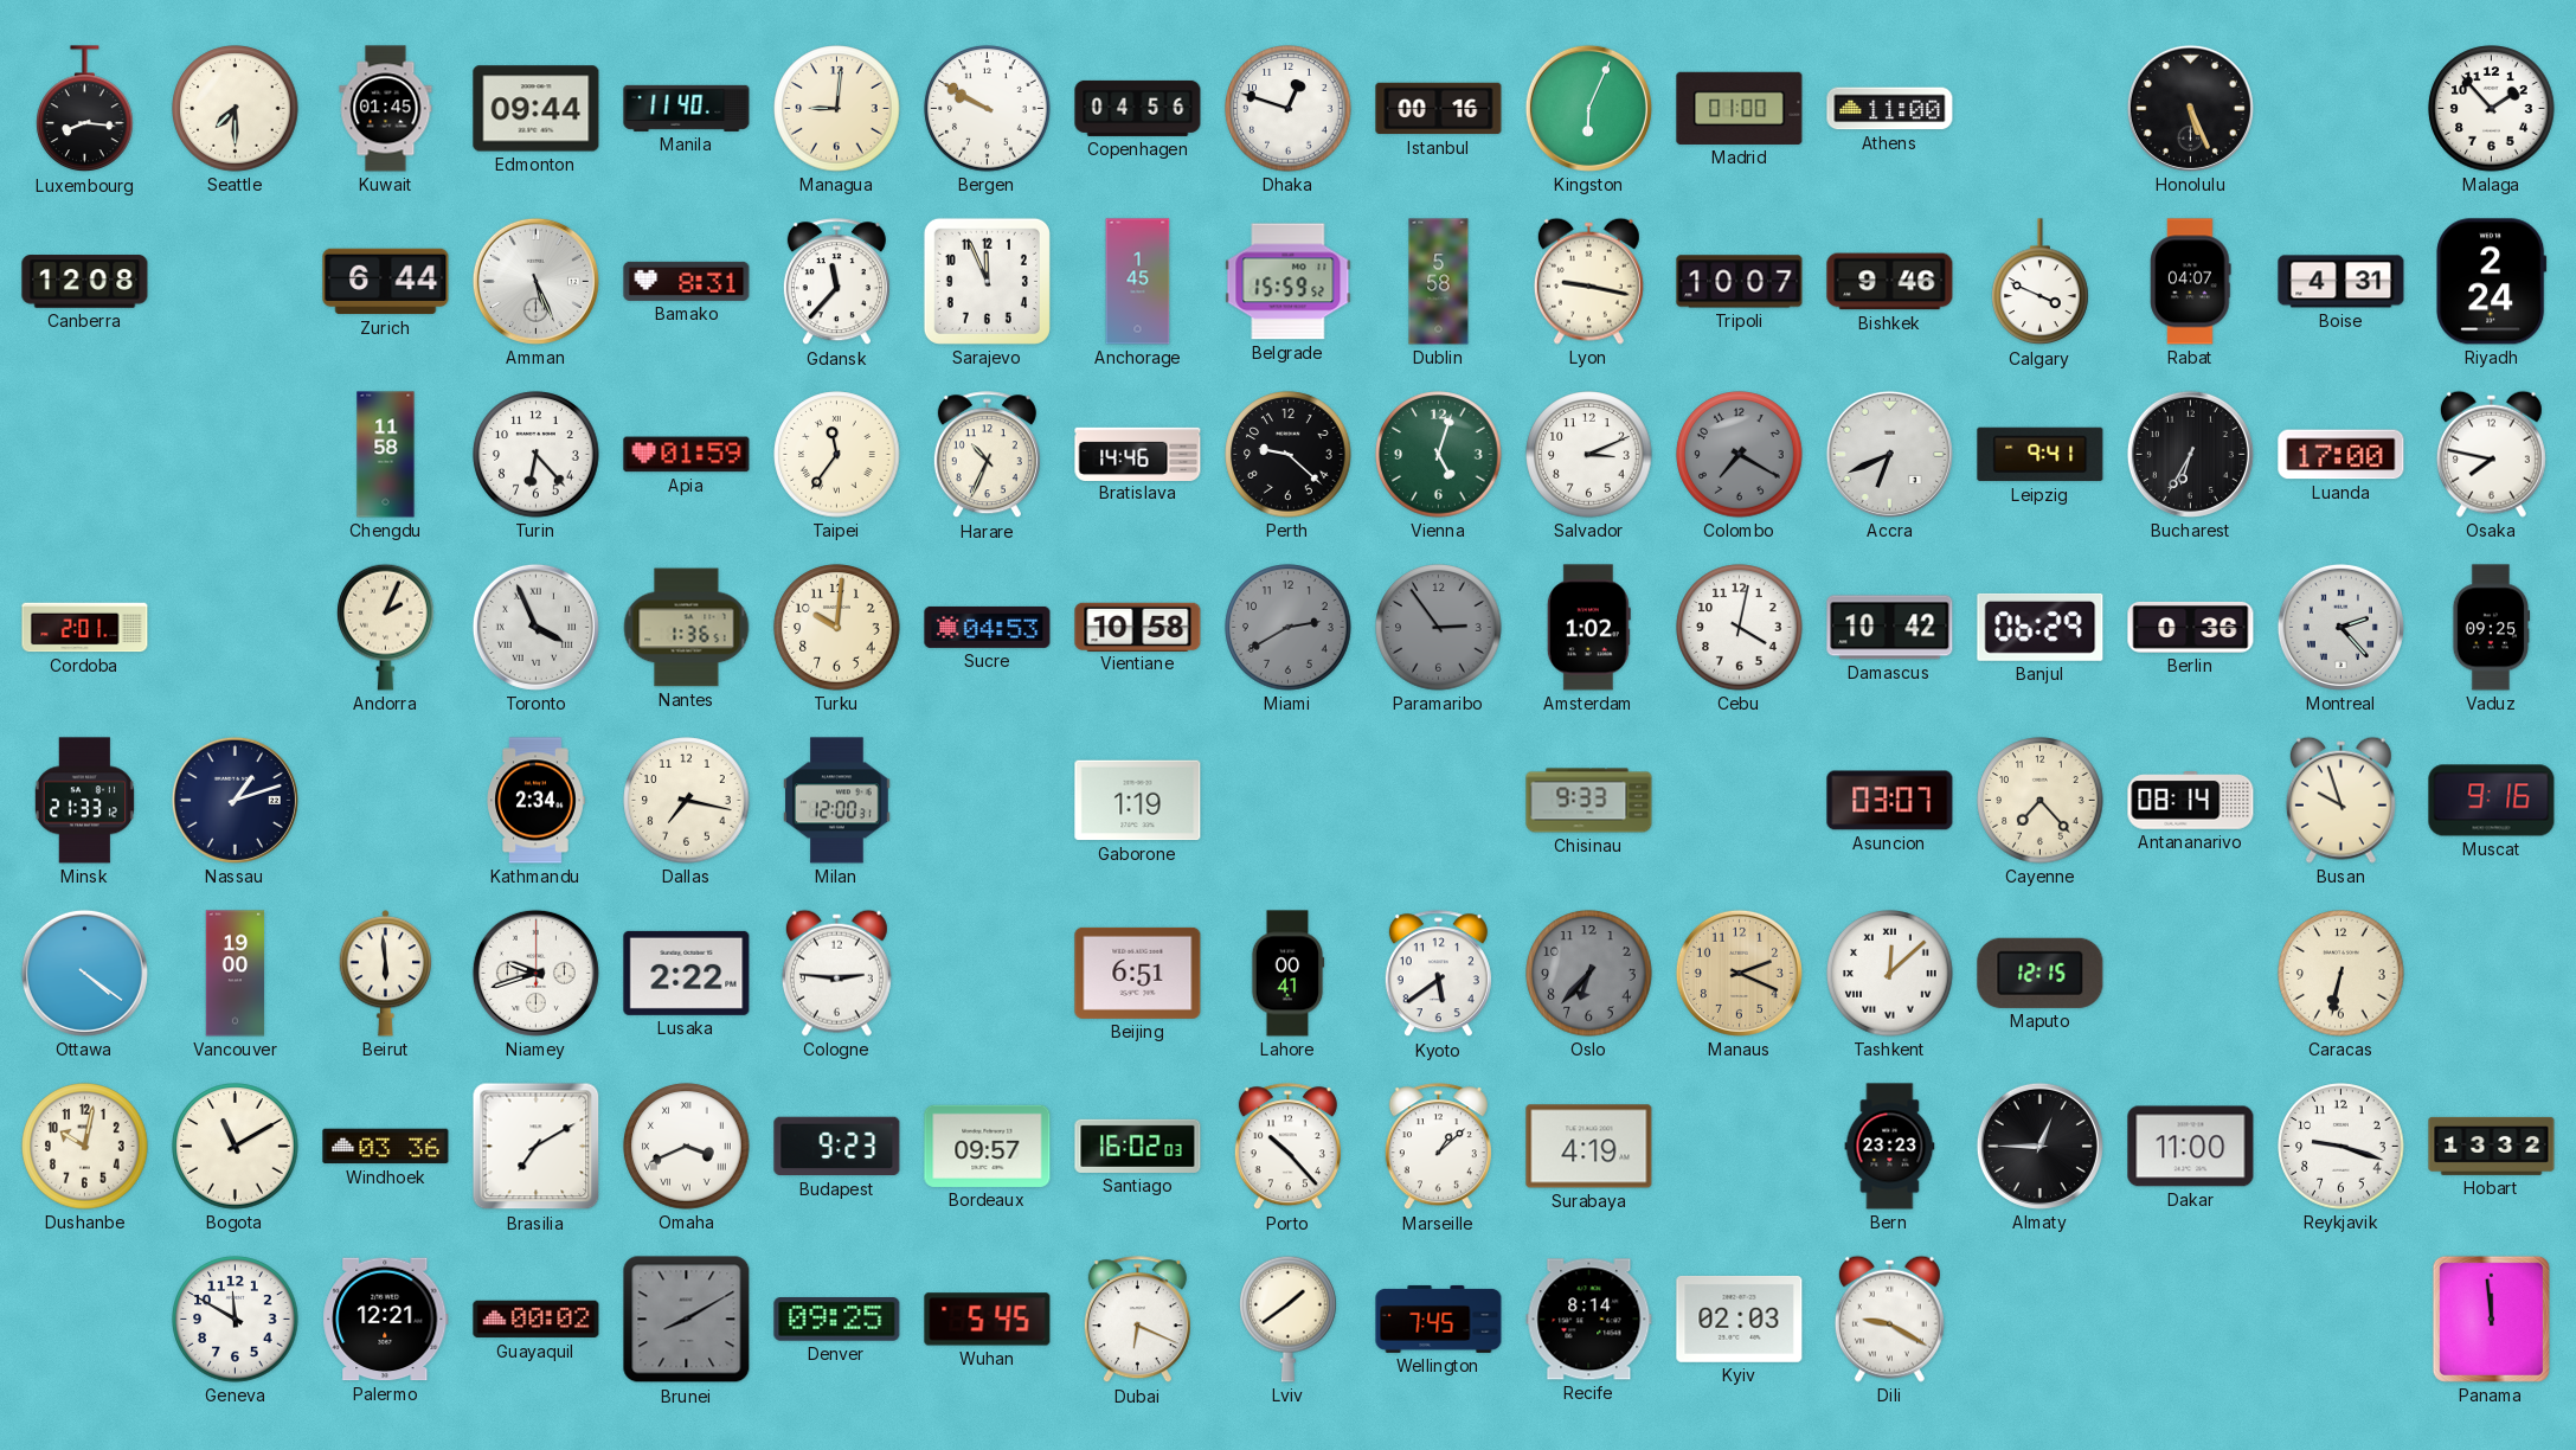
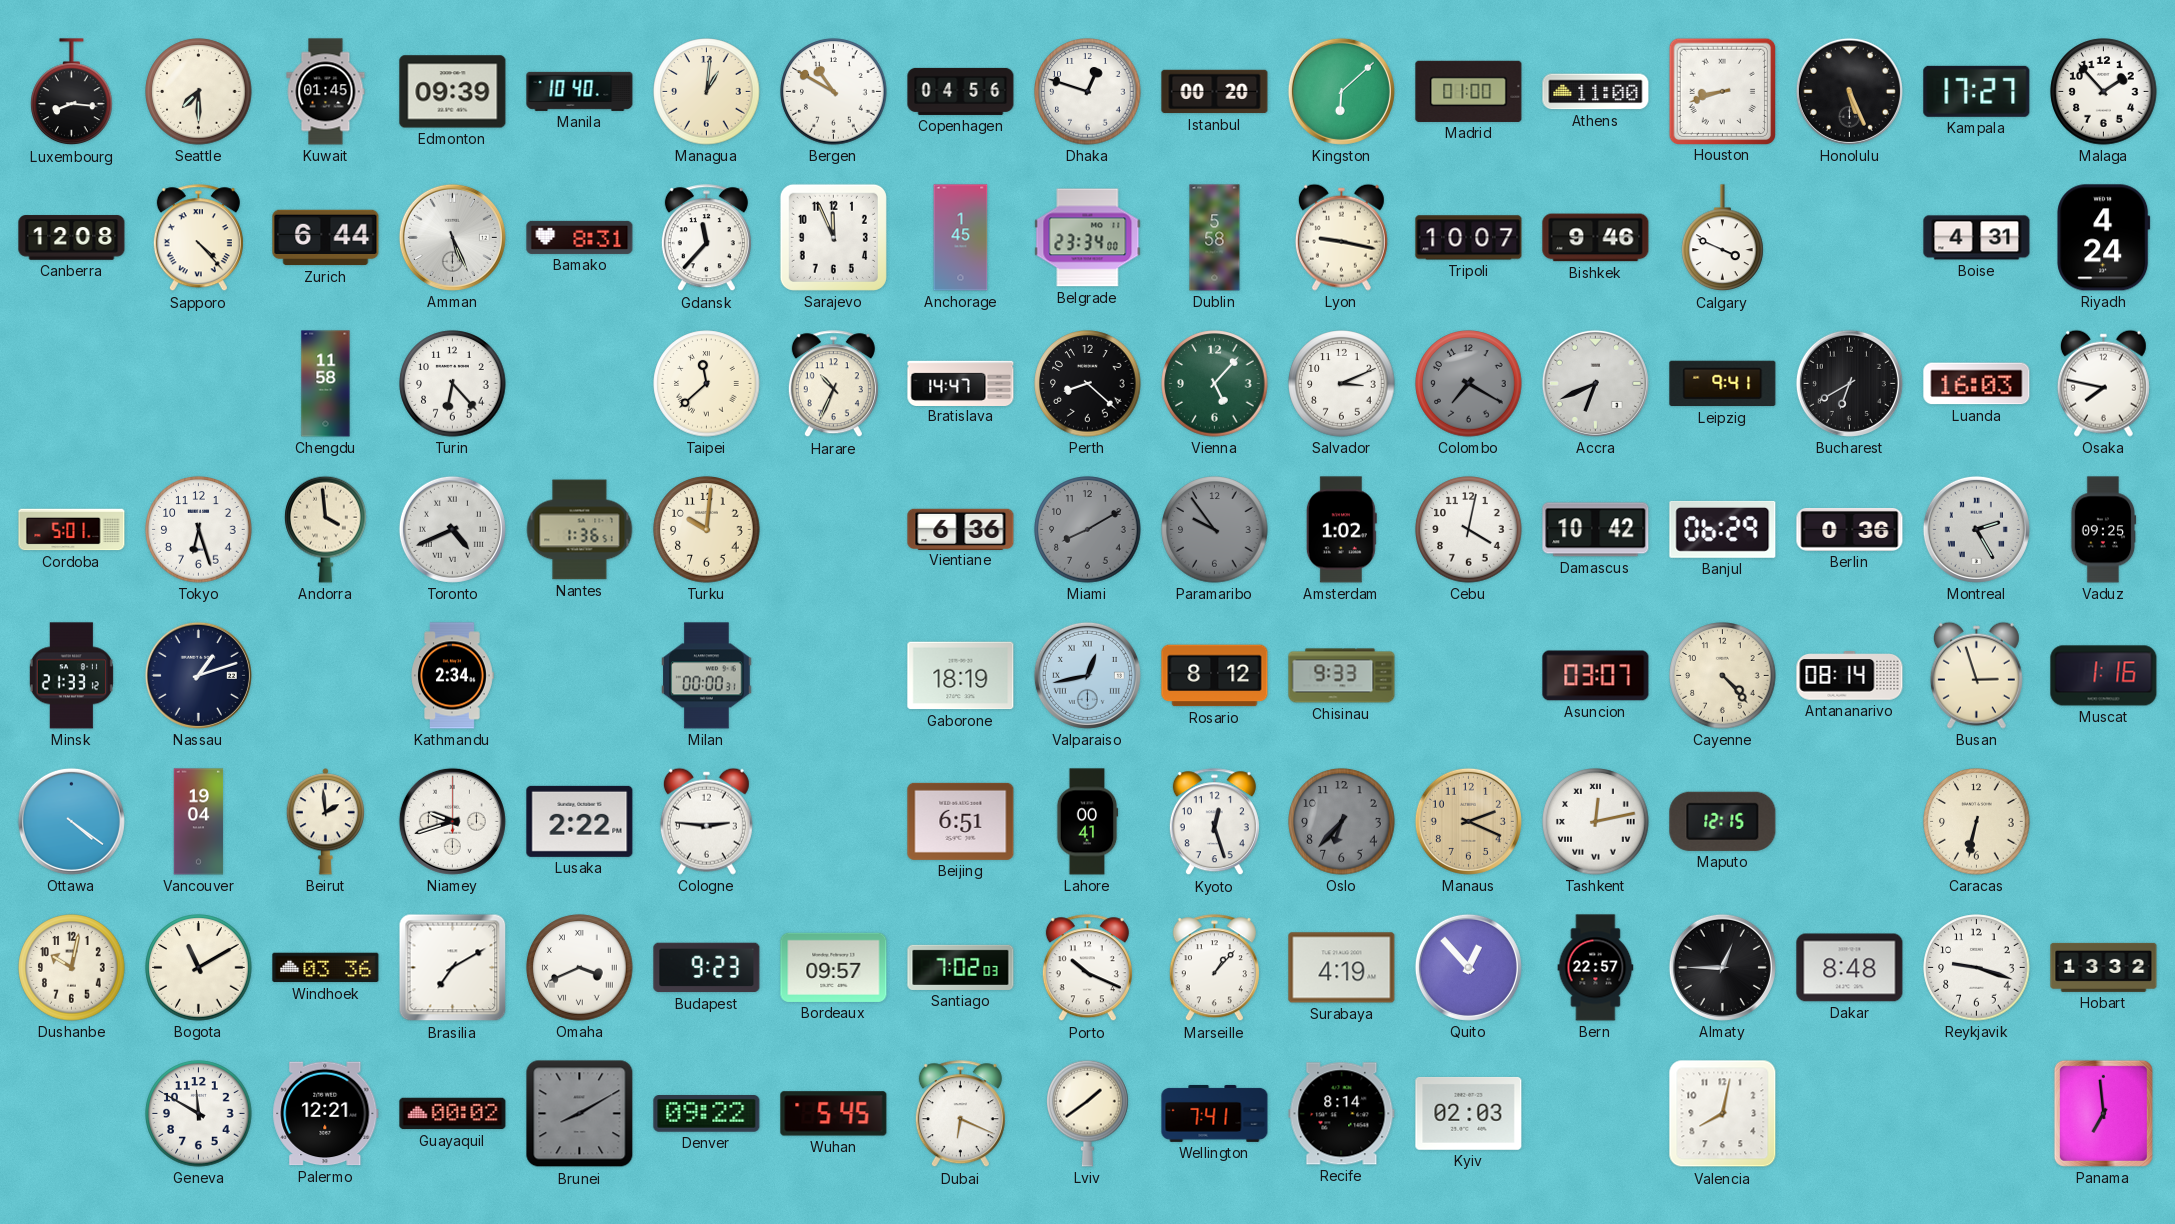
Edmonton: 09:44 -> 09:39 (453, 92)
Manila: 11:40 -> 10:40 (580, 91)
Managua: 9:01 -> 1:01 (707, 92)
Bergen: 9:50 -> 10:50 (834, 92)
Istanbul: 00:16 -> 00:20 (1215, 92)
Kingston: 6:04 -> 6:08 (1341, 91)
Houston: none -> 8:42 (1722, 91)
Kampala: none -> 17:27 (1977, 91)
Sapporo: none -> 4:23 (198, 238)
Belgrade: 15:59 -> 23:34 (1088, 238)
Rabat: 04:07 -> none (2191, 282)
Riyadh: 2:24 -> 4:24 (2104, 238)
Apia: 01:59 -> none (687, 455)
Taipei: 11:36 -> 11:38 (707, 384)
Bratislava: 14:46 -> 14:47 (961, 383)
Perth: 9:22 -> 8:22 (1088, 384)
Vienna: 5:03 -> 5:07 (1215, 384)
Bucharest: 6:35 -> 6:40 (1849, 383)
Luanda: 17:00 -> 16:03 (1977, 384)
Cordoba: 2:01 -> 5:01 (72, 530)
Tokyo: none -> 6:27 (199, 530)
Andorra: 2:04 -> 3:59 (326, 529)
Toronto: 3:56 -> 4:41 (452, 529)
Sucre: 04:53 -> none (988, 627)
Vientiane: 10:58 -> 6:36 (961, 529)
Miami: 2:40 -> 8:10 (1088, 530)
Paramaribo: 2:54 -> 9:54 (1215, 530)
Montreal: 2:23 -> 2:25 (1976, 529)
Dallas: 7:17 -> none (687, 801)
Milan: 12:00 -> 00:00 (707, 676)
Gaborone: 1:19 -> 18:19 (961, 676)
Valparaiso: none -> 12:43 (1087, 675)
Rosario: none -> 8:12 (1215, 676)
Cayenne: 7:23 -> 4:23 (1723, 676)
Busan: 9:57 -> 2:57 (1976, 675)
Muscat: 9:16 -> 1:16 (2104, 676)
Vancouver: 19:00 -> 19:04 (199, 822)
Beirut: 5:59 -> 1:59 (325, 822)
Kyoto: 5:39 -> 12:27 (1214, 822)
Tashkent: 12:08 -> 12:13 (1596, 822)
Santiago: 16:02 -> 7:02 (961, 967)
Porto: 10:23 -> 10:19 (1087, 968)
Marseille: 1:08 -> 1:07 (1214, 968)
Quito: none -> 12:53 (1468, 967)
Bern: 23:23 -> 22:57 (1596, 968)
Dakar: 11:00 -> 8:48 (1850, 968)
Denver: 09:25 -> 09:22 (707, 1114)
Wellington: 7:45 -> 7:41 (1215, 1113)
Dili: 9:20 -> none (1889, 1319)
Valencia: none -> 8:02 (1723, 1114)
Panama: 11:59 -> 6:59 (2103, 1113)
